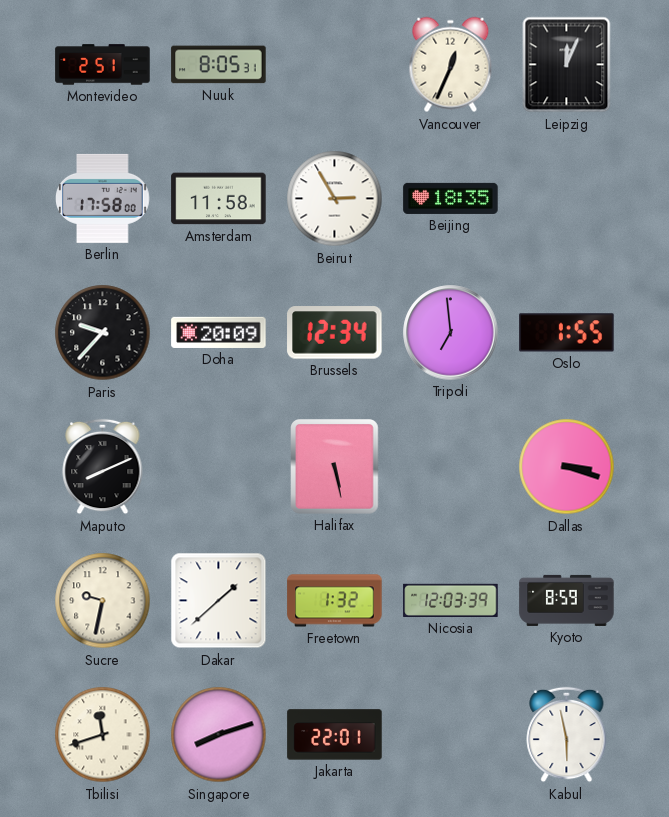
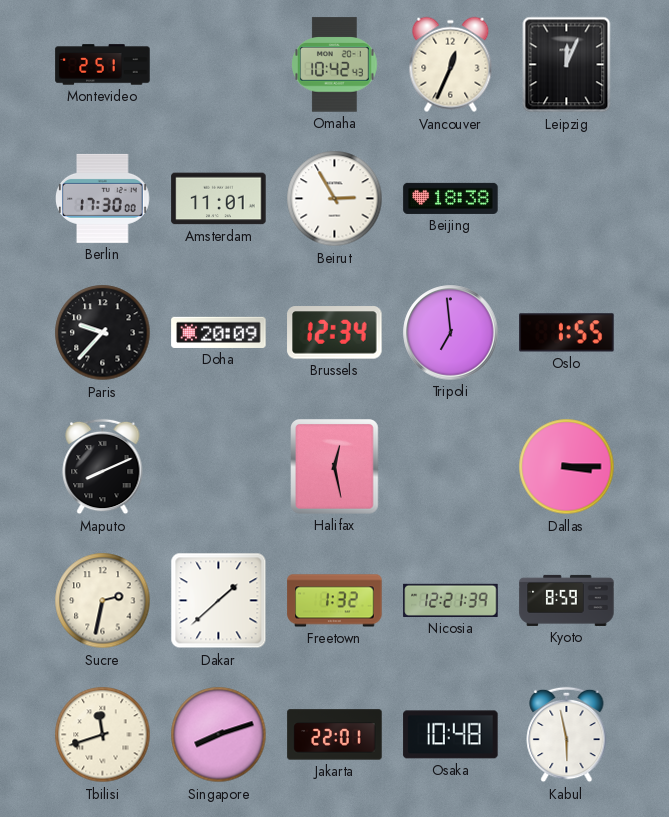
Nuuk: 8:05 -> none (219, 65)
Omaha: none -> 10:42 (335, 65)
Berlin: 17:58 -> 17:30 (103, 198)
Amsterdam: 11:58 -> 11:01 (219, 199)
Beijing: 18:35 -> 18:38 (451, 198)
Halifax: 5:28 -> 12:28 (335, 467)
Dallas: 3:18 -> 3:15 (567, 467)
Sucre: 9:32 -> 2:32 (103, 601)
Nicosia: 12:03 -> 12:21 (451, 600)
Osaka: none -> 10:48 (451, 735)
